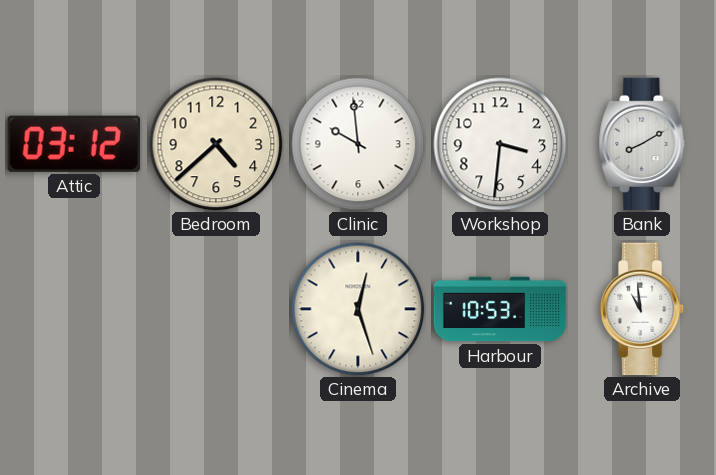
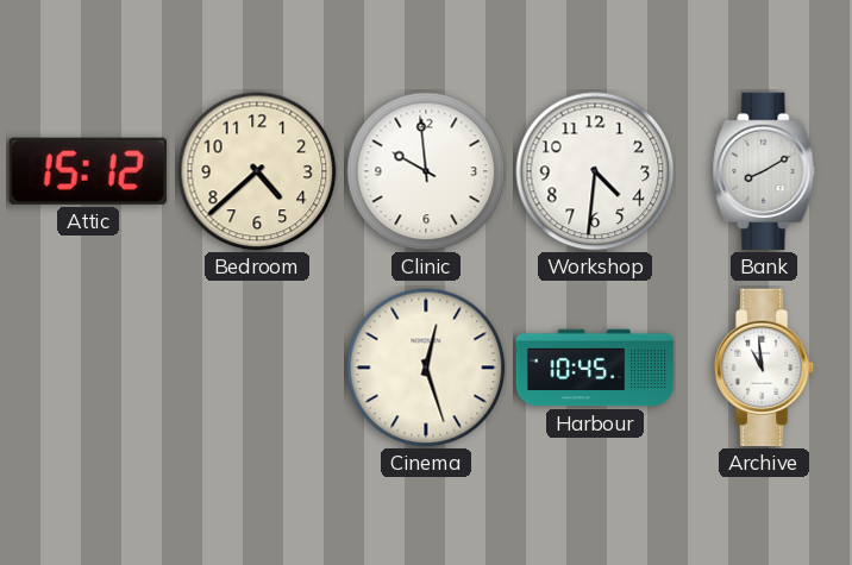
Attic: 03:12 -> 15:12 (88, 171)
Workshop: 3:31 -> 4:31 (595, 171)
Harbour: 10:53 -> 10:45 (595, 368)
